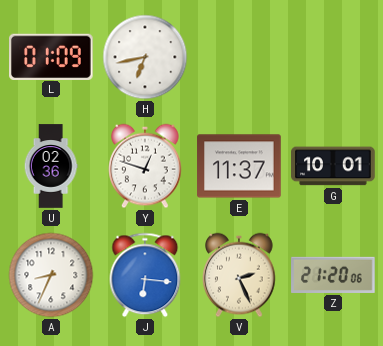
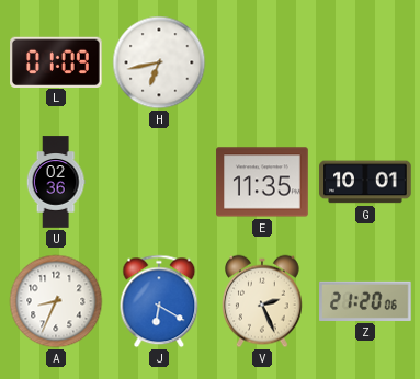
Y: 12:48 -> none (145, 166)
E: 11:37 -> 11:35 (262, 182)
J: 6:16 -> 6:20 (159, 301)
